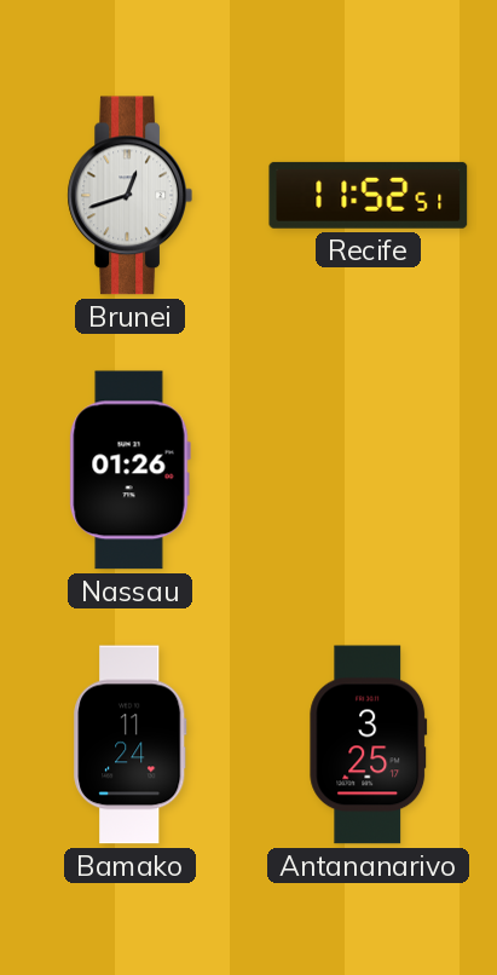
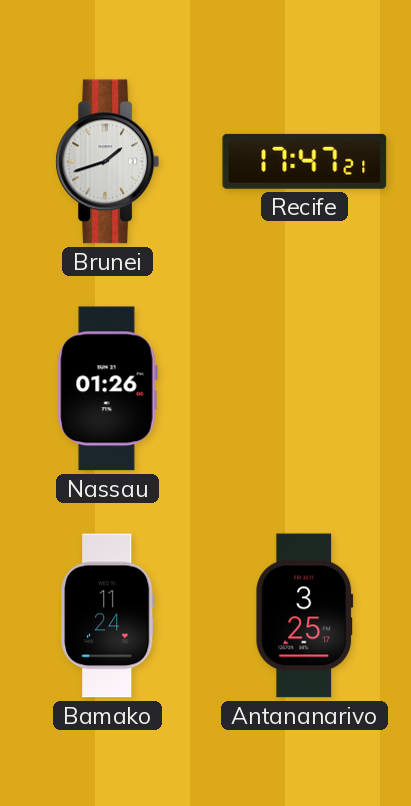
Brunei: 12:42 -> 1:42 (107, 162)
Recife: 11:52 -> 17:47 (305, 161)
